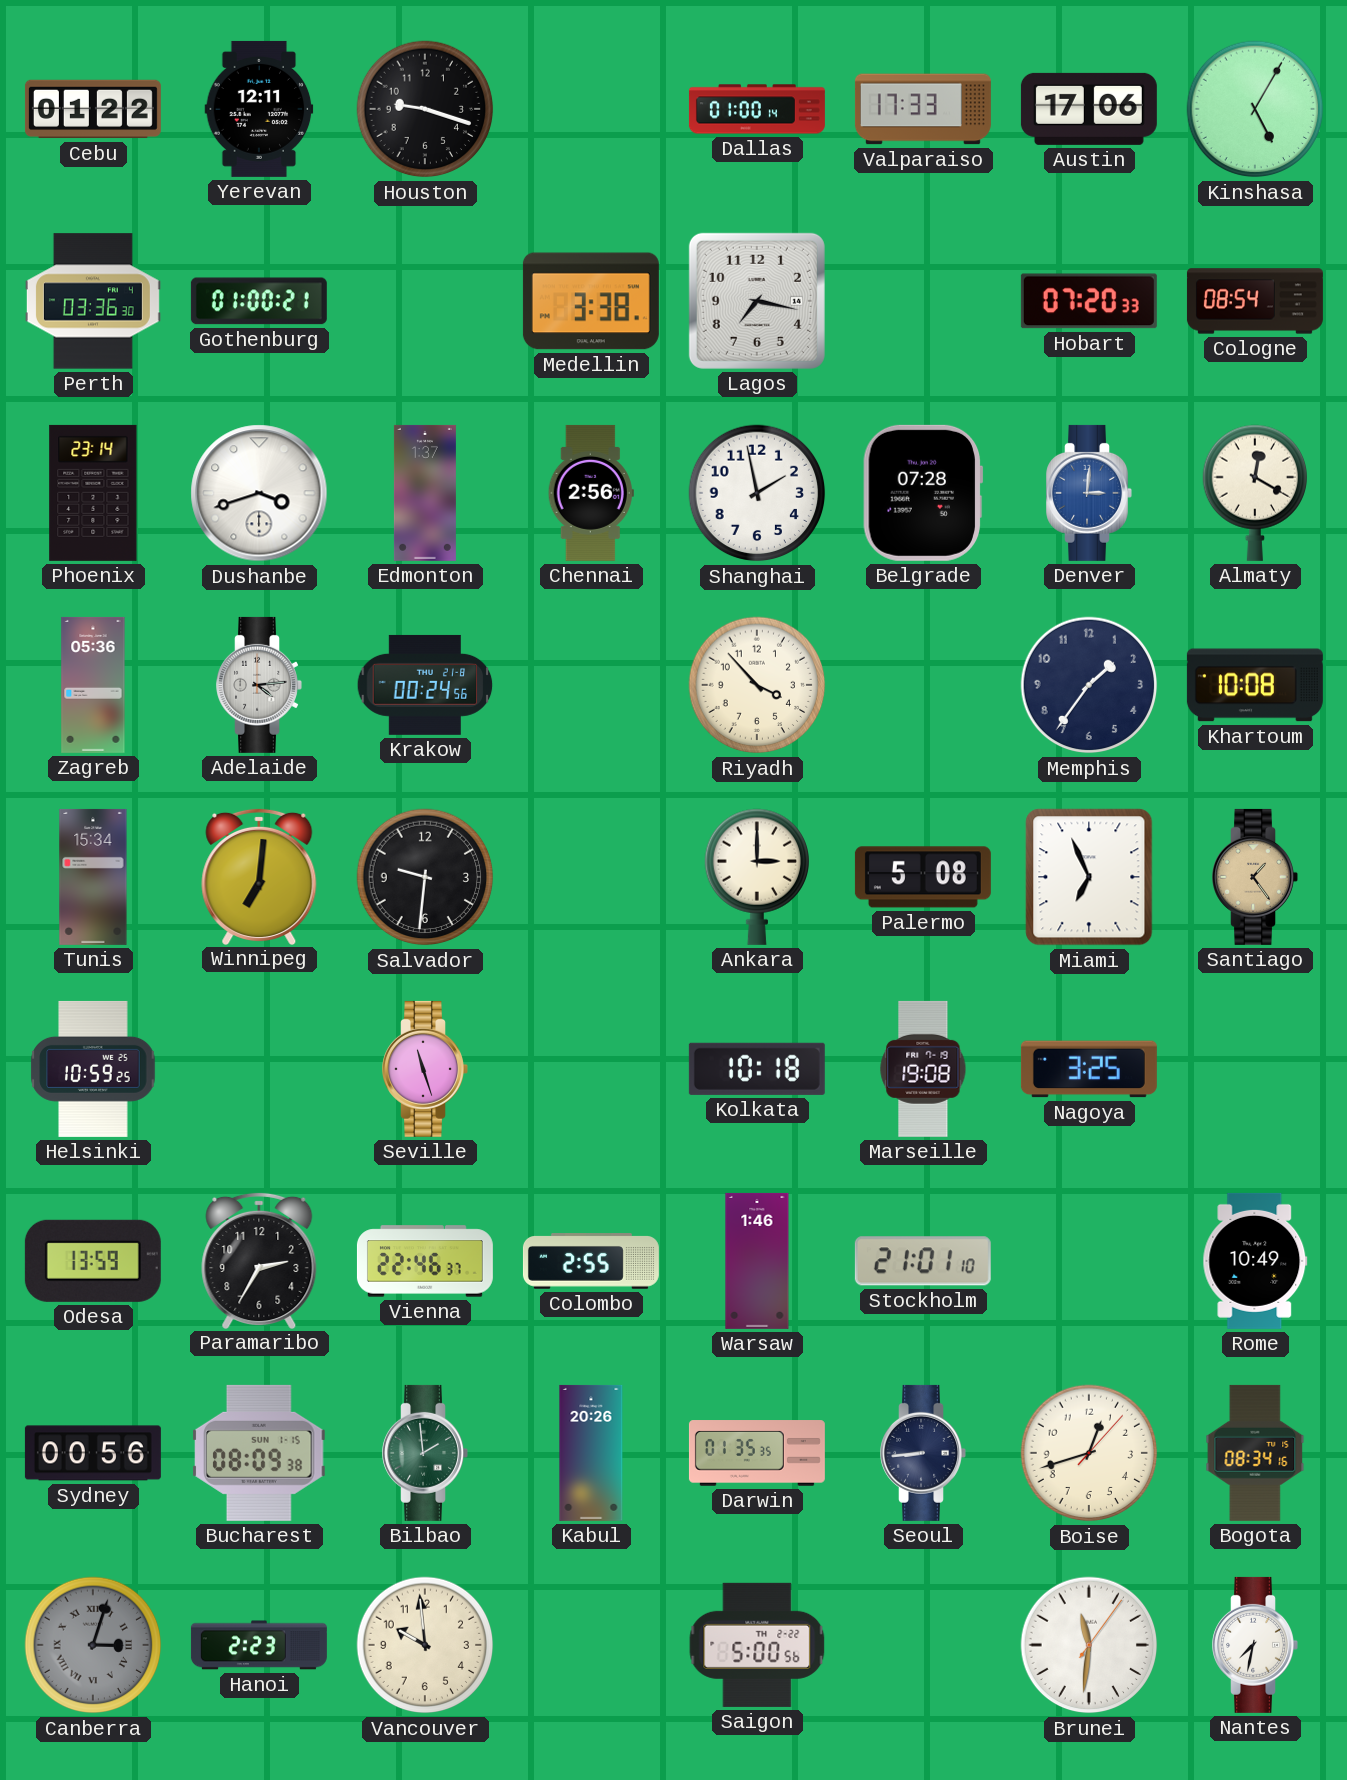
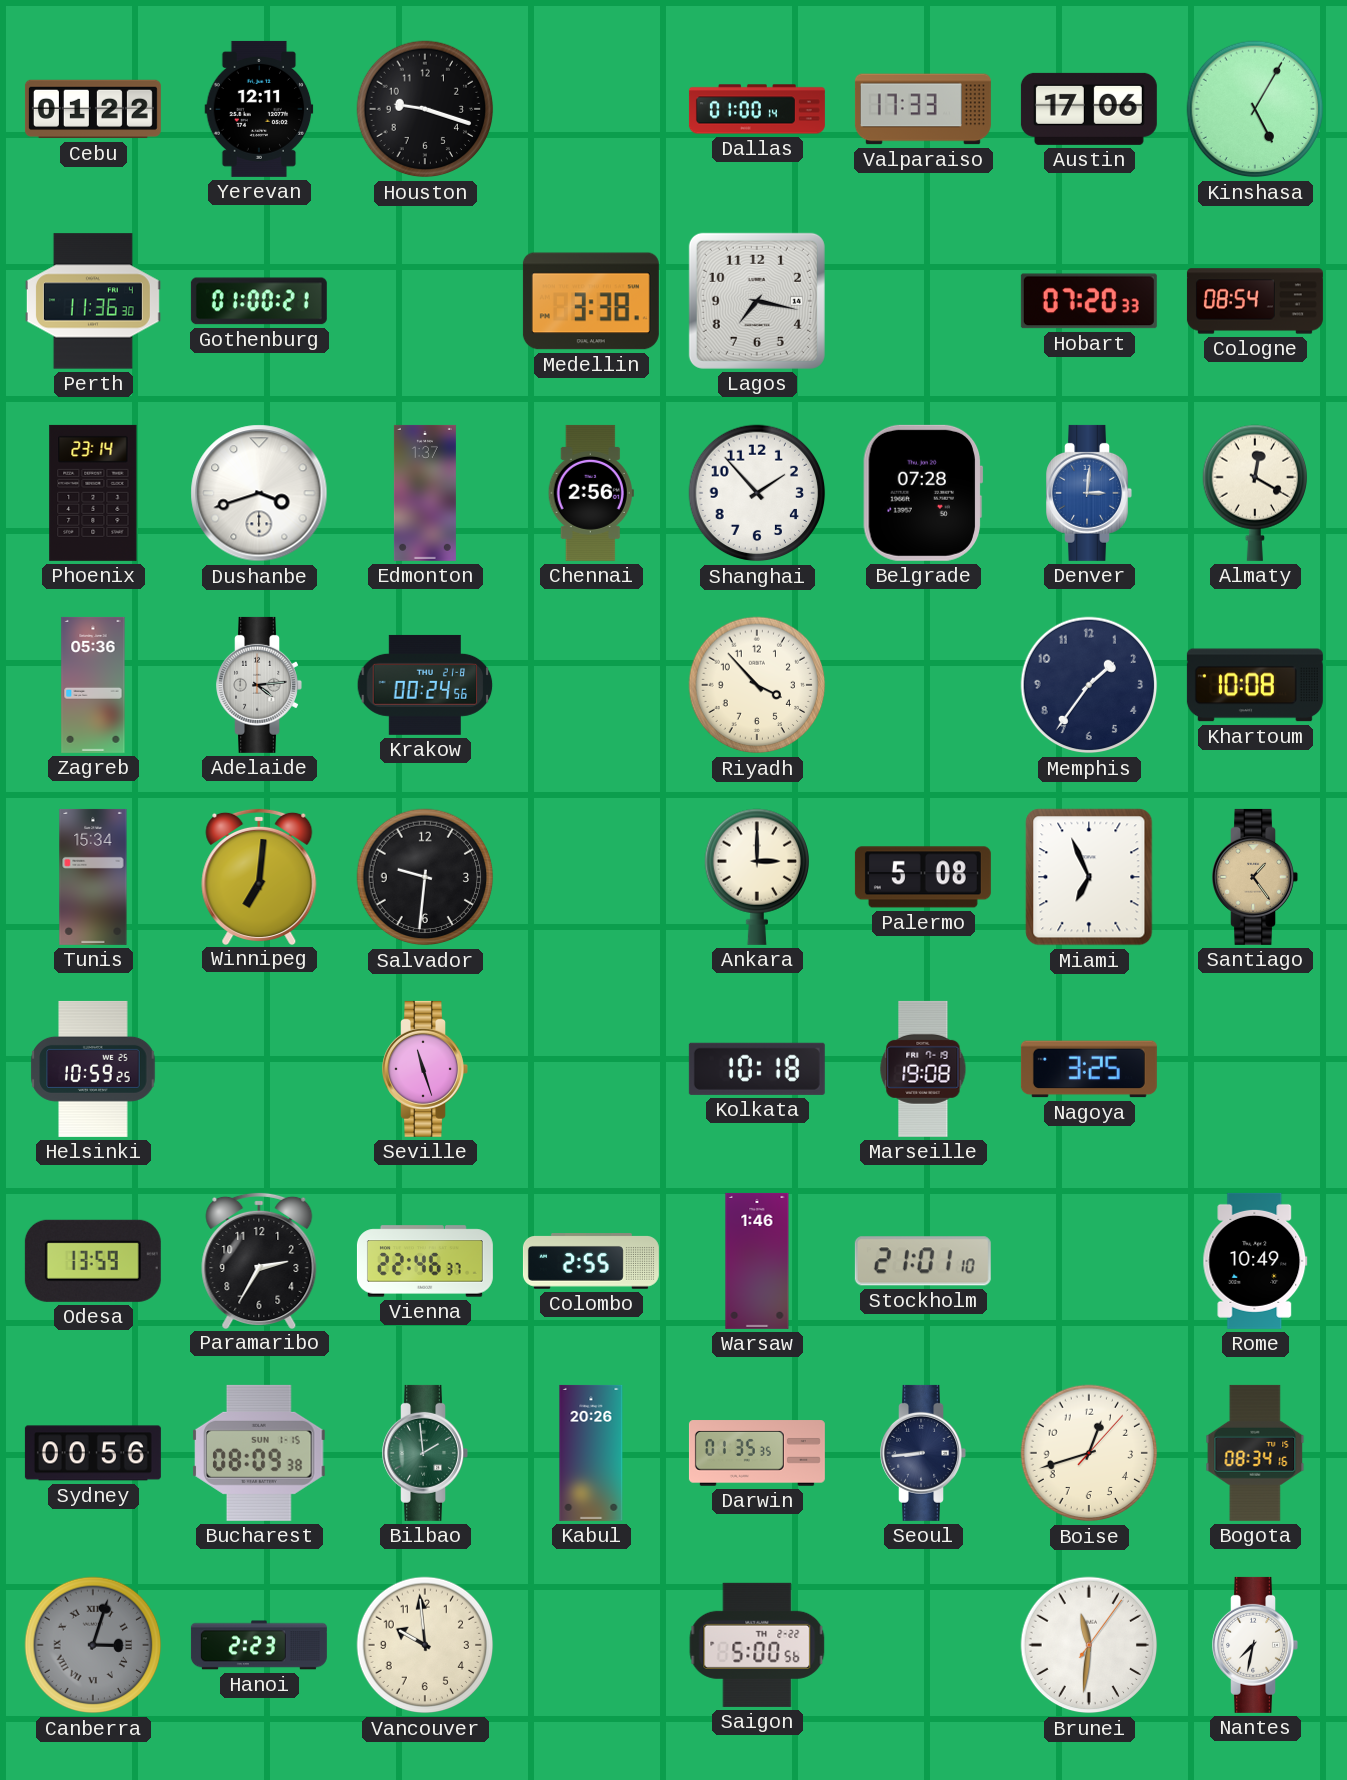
Perth: 03:36 -> 11:36 (93, 301)
Shanghai: 1:58 -> 1:53 (757, 493)
